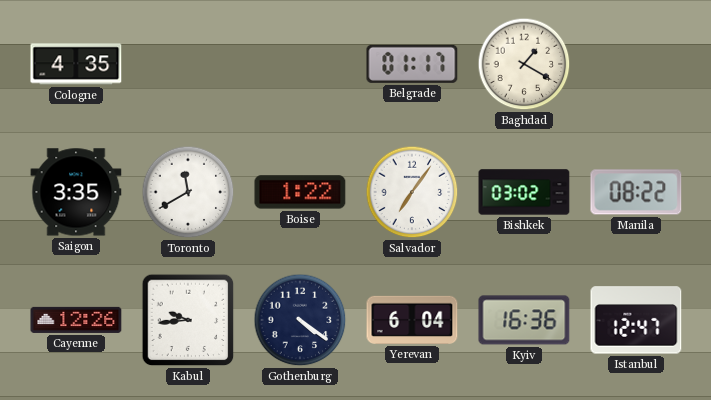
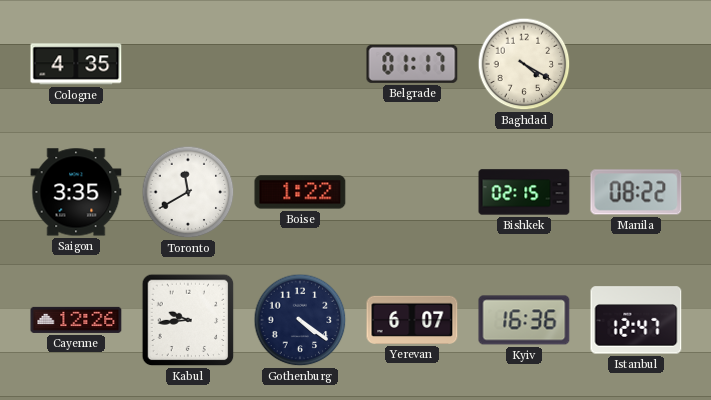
Baghdad: 1:20 -> 4:20 (524, 64)
Salvador: 7:06 -> none (412, 192)
Bishkek: 03:02 -> 02:15 (524, 192)
Yerevan: 6:04 -> 6:07 (412, 320)
